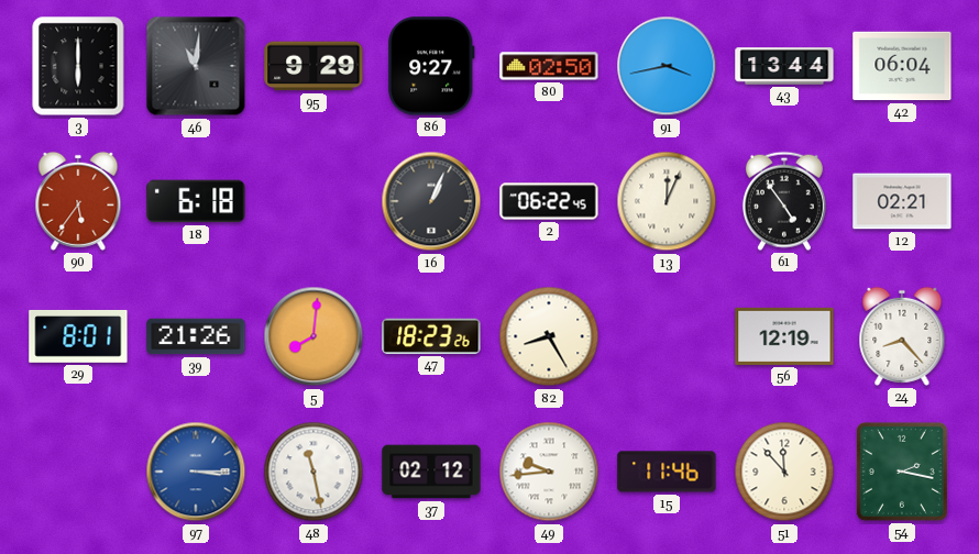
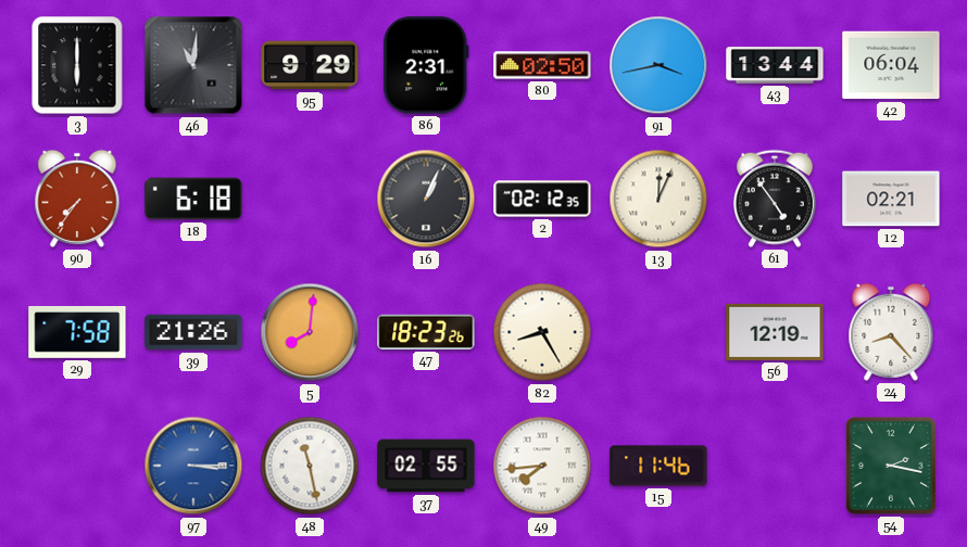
86: 9:27 -> 2:31 (426, 65)
90: 5:36 -> 7:36 (77, 199)
2: 06:22 -> 02:12 (542, 199)
29: 8:01 -> 7:58 (77, 332)
37: 02:12 -> 02:55 (426, 466)
49: 9:44 -> 7:44 (542, 466)
51: 11:53 -> none (784, 472)
